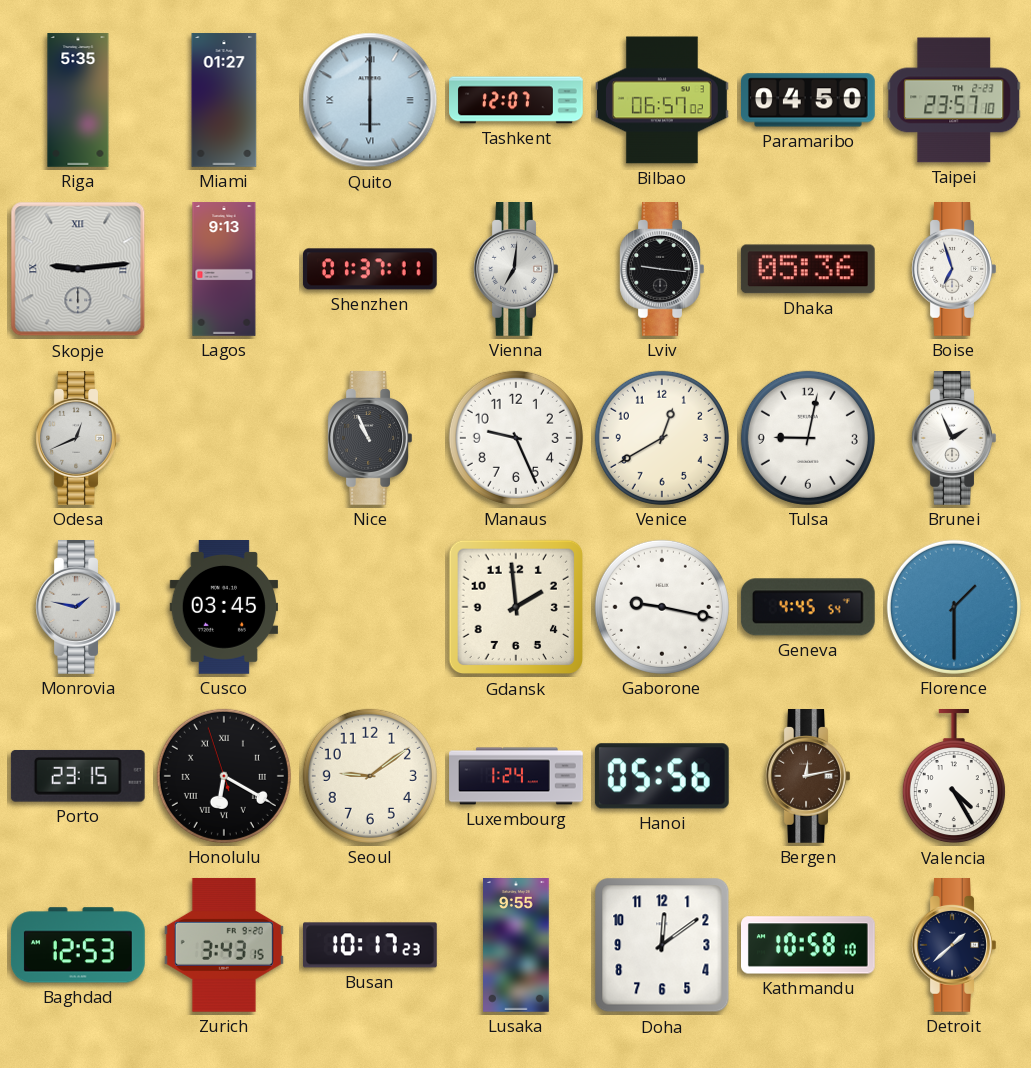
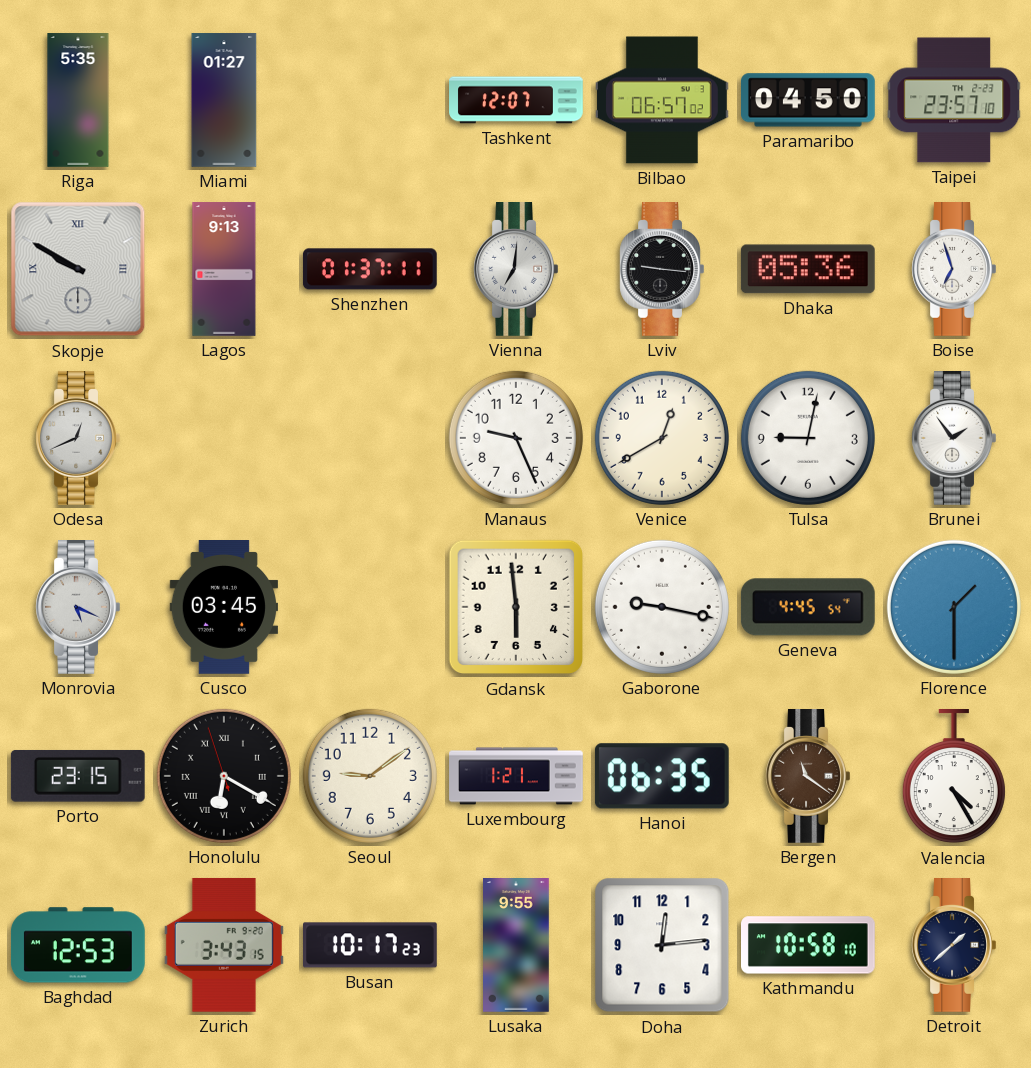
Quito: 6:00 -> none (370, 100)
Skopje: 9:14 -> 9:50 (78, 269)
Nice: 10:56 -> none (370, 439)
Brunei: 1:56 -> 1:54 (954, 439)
Monrovia: 1:47 -> 5:19 (78, 608)
Gdansk: 1:59 -> 5:59 (516, 607)
Luxembourg: 1:24 -> 1:21 (516, 776)
Hanoi: 05:56 -> 06:35 (662, 776)
Bergen: 12:13 -> 11:21 (808, 777)
Doha: 12:09 -> 12:14 (662, 945)
